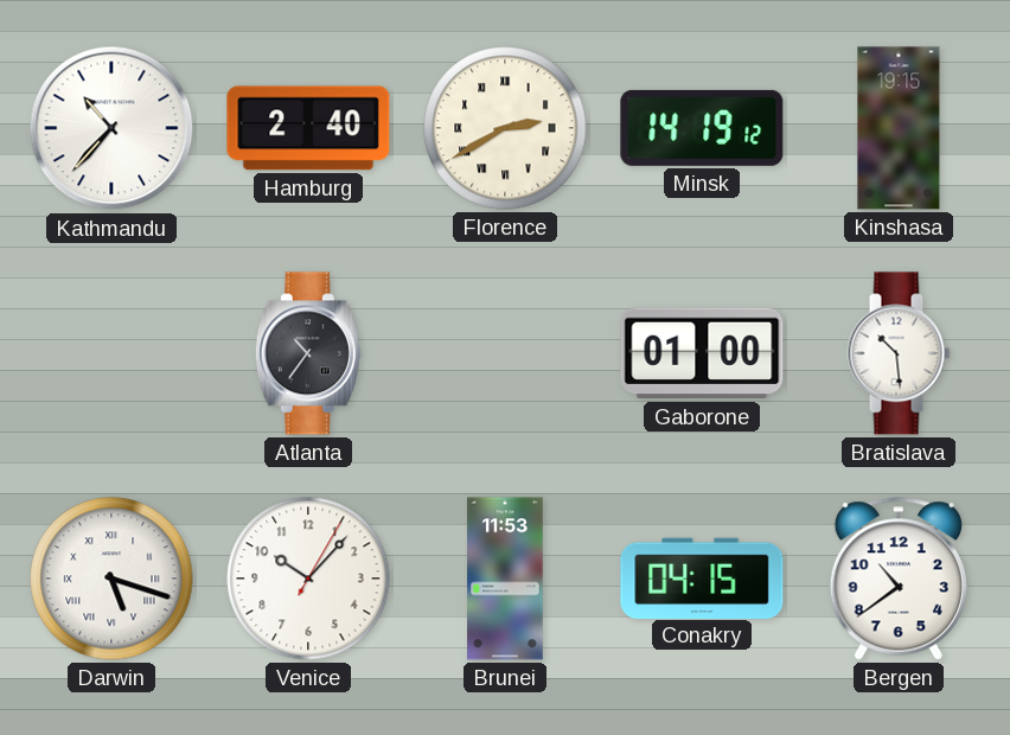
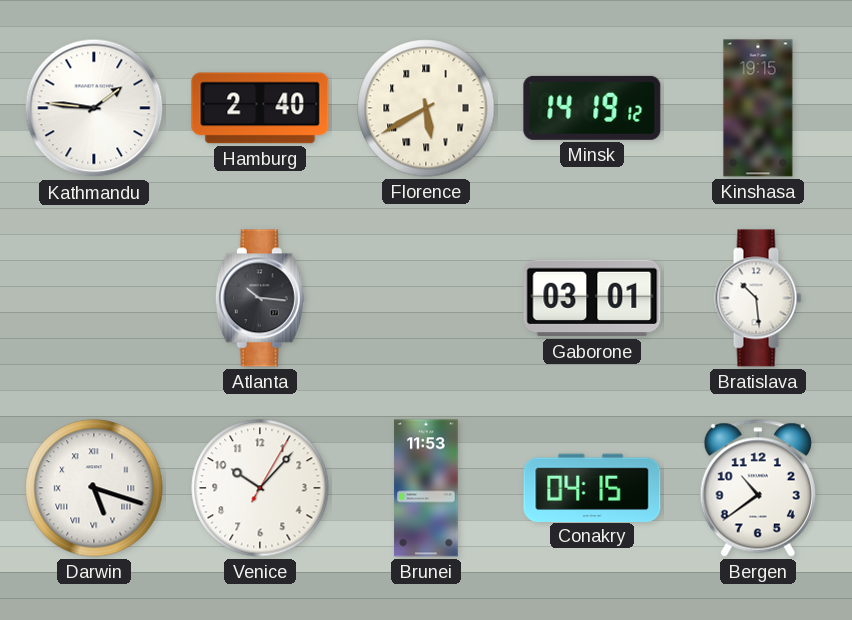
Kathmandu: 10:37 -> 1:46 (94, 108)
Florence: 2:40 -> 5:40 (426, 108)
Atlanta: 10:36 -> 10:16 (260, 298)
Gaborone: 01:00 -> 03:01 (592, 298)
